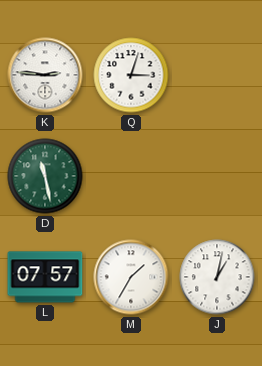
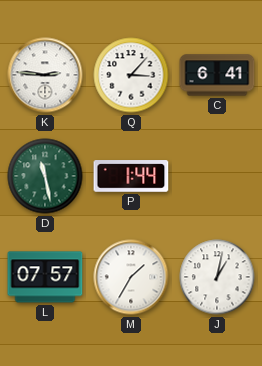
Q: 3:03 -> 3:07 (131, 75)
C: none -> 6:41 (217, 75)
P: none -> 1:44 (131, 176)
